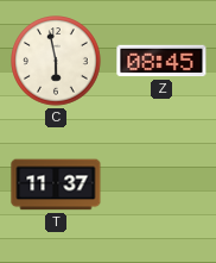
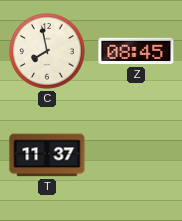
C: 5:58 -> 7:58 (47, 51)
